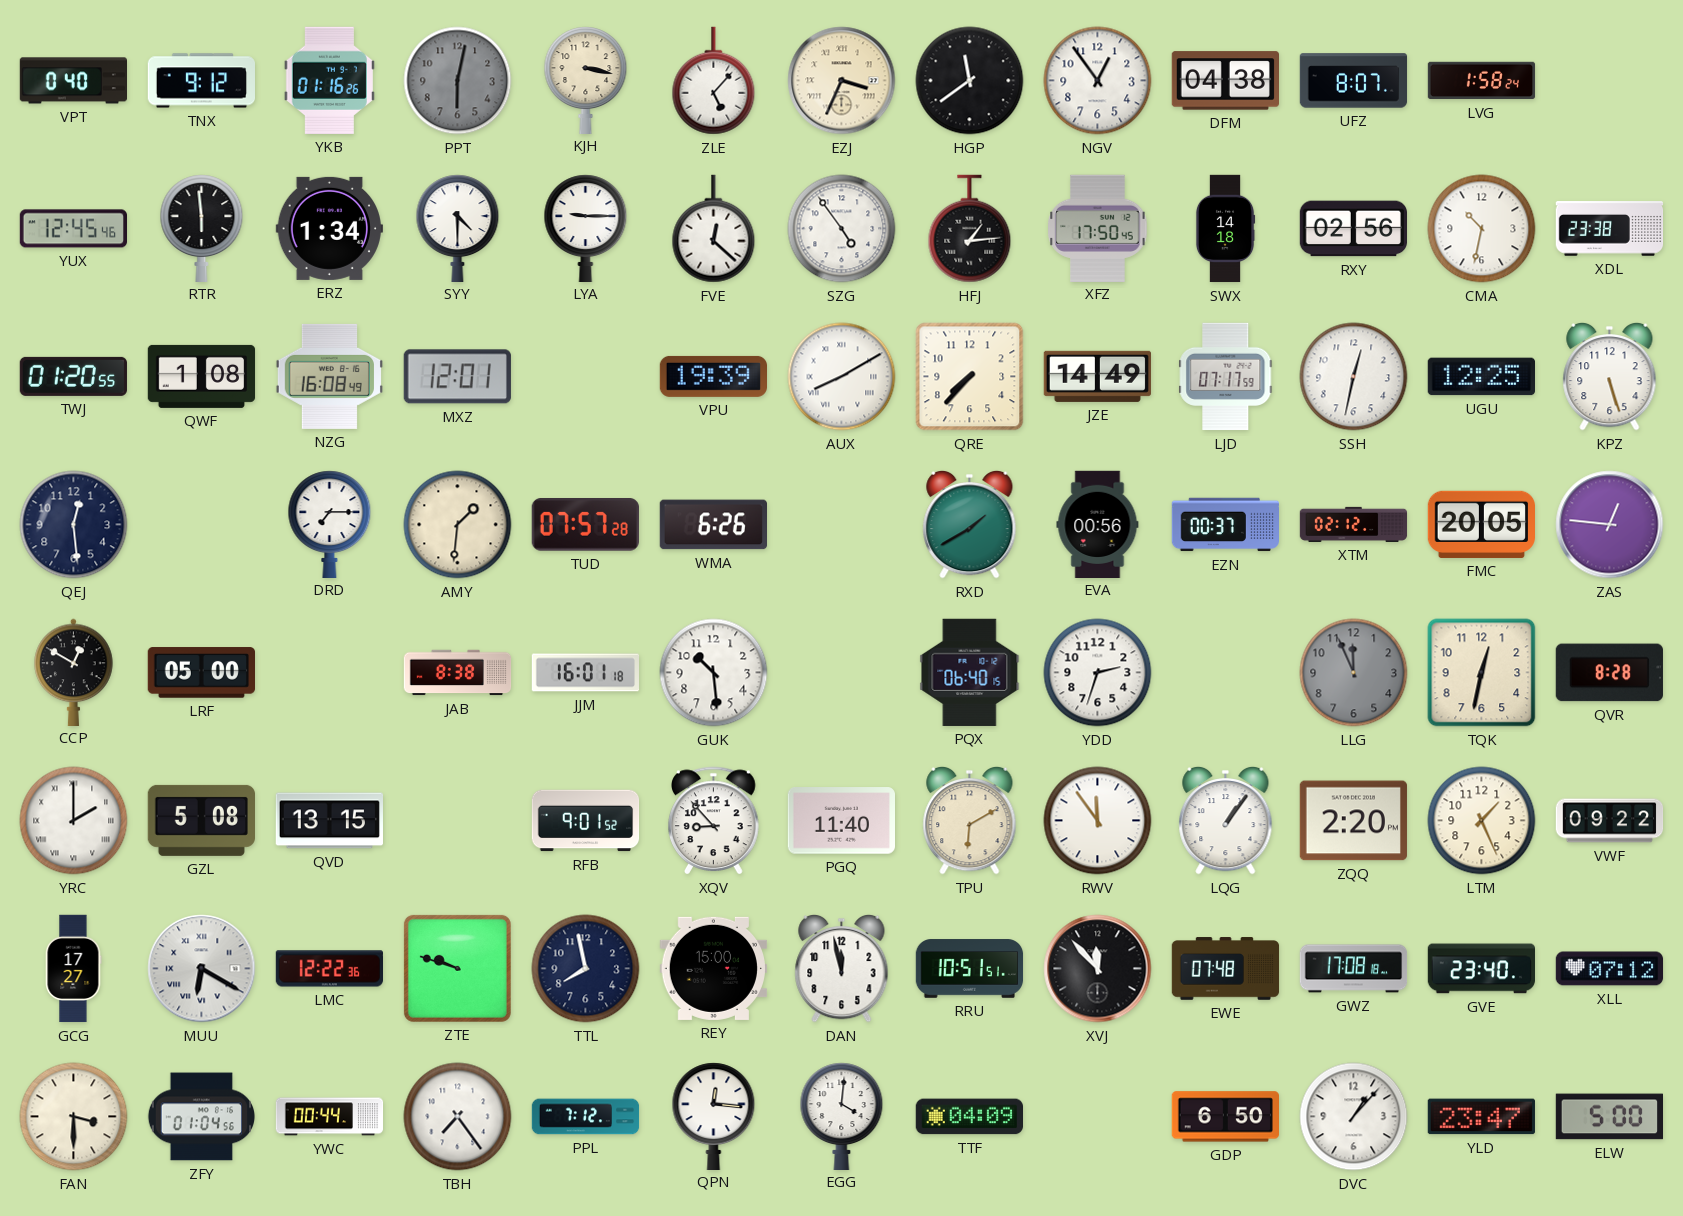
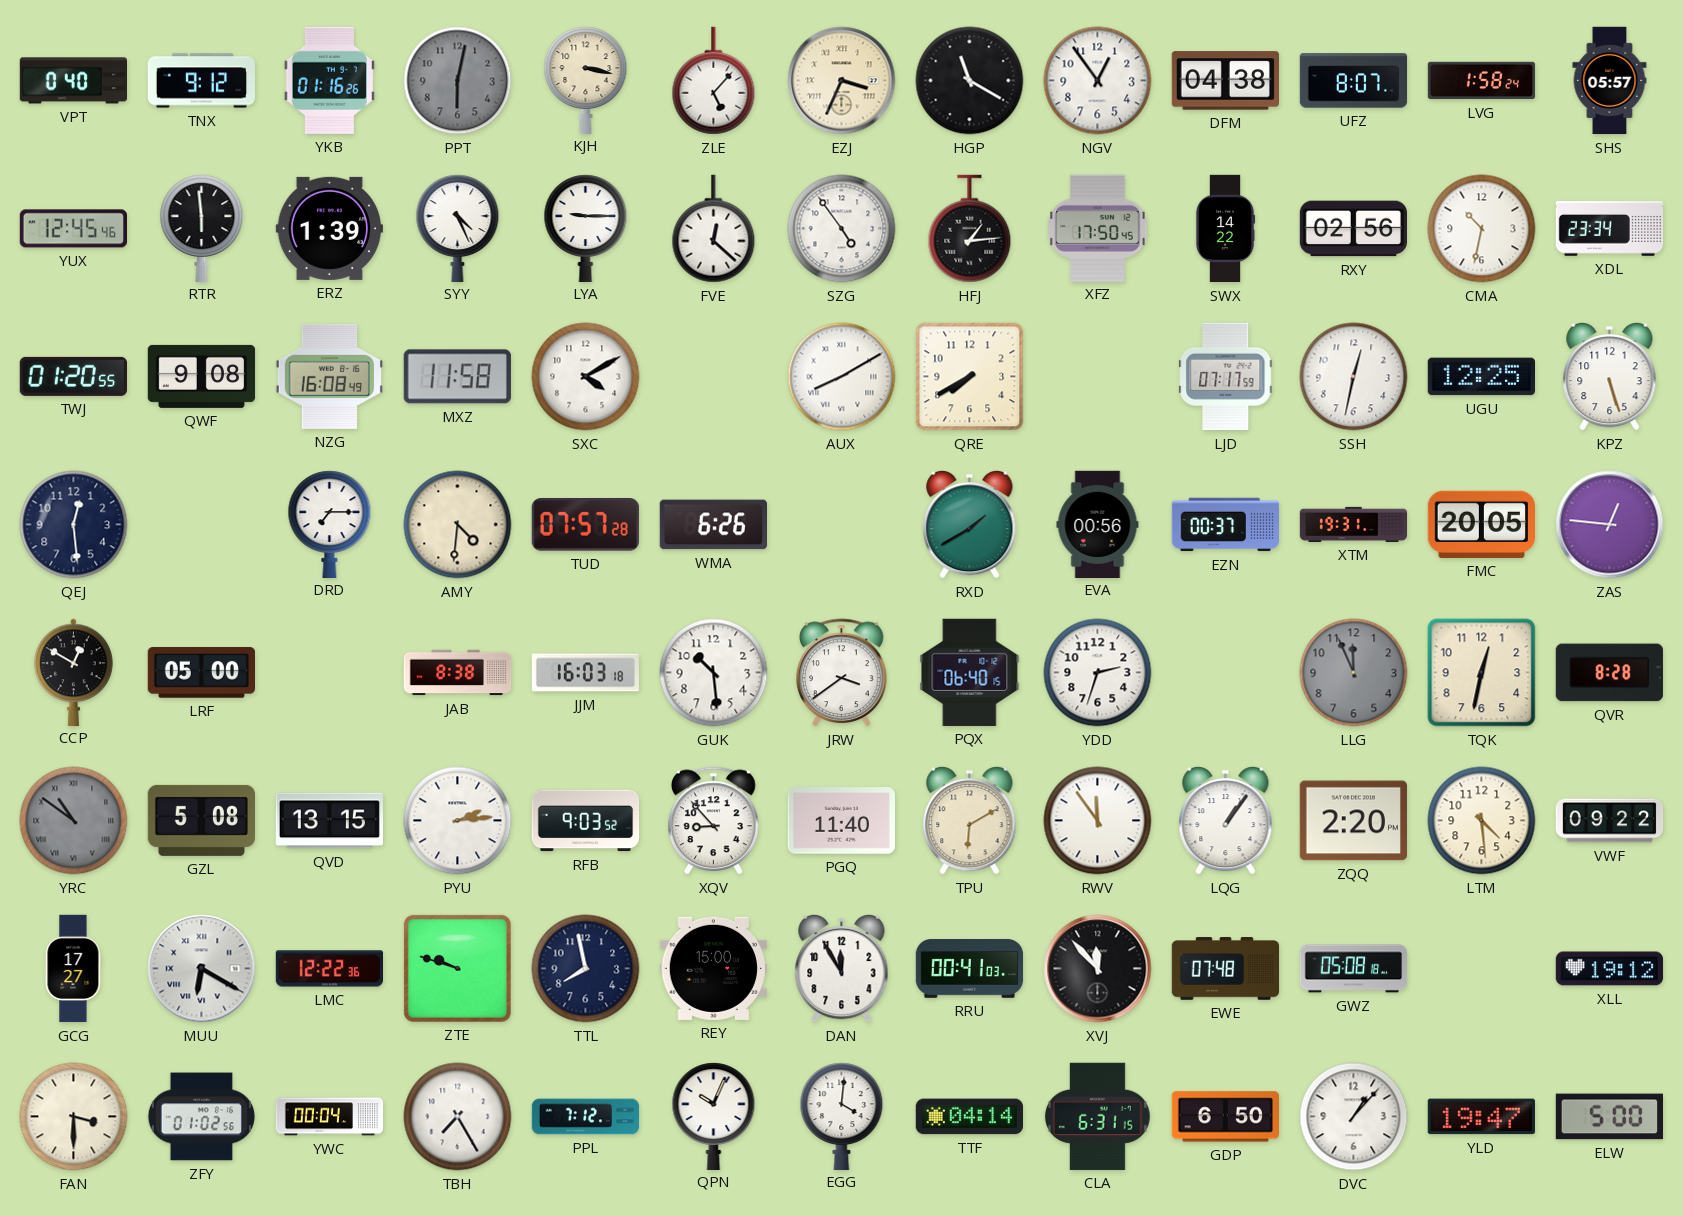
HGP: 11:39 -> 11:20 (970, 81)
SHS: none -> 05:57 (1610, 81)
ERZ: 1:34 -> 1:39 (329, 228)
SYY: 4:30 -> 4:26 (458, 228)
SWX: 14:18 -> 14:22 (1225, 229)
XDL: 23:38 -> 23:34 (1610, 229)
QWF: 1:08 -> 9:08 (202, 376)
MXZ: 12:01 -> 11:58 (457, 377)
SXC: none -> 4:10 (586, 377)
VPU: 19:39 -> none (713, 376)
QRE: 7:37 -> 7:40 (970, 377)
JZE: 14:49 -> none (1097, 376)
AMY: 1:31 -> 4:31 (458, 525)
XTM: 02:12 -> 19:31 (1354, 524)
JJM: 16:01 -> 16:03 (586, 673)
JRW: none -> 3:39 (842, 673)
YRC: 2:00 -> 10:51 (74, 821)
YRC dial: white -> grey (74, 821)
PYU: none -> 2:14 (458, 821)
RFB: 9:01 -> 9:03 (586, 821)
LTM: 1:26 -> 4:29 (1482, 821)
DAN: 11:58 -> 11:55 (842, 968)
RRU: 10:51 -> 00:41 (970, 969)
GWZ: 17:08 -> 05:08 (1354, 969)
GVE: 23:40 -> none (1481, 969)
XLL: 07:12 -> 19:12 (1610, 969)
ZFY: 01:04 -> 01:02 (201, 1117)
YWC: 00:44 -> 00:04 (330, 1117)
TBH: 7:24 -> 7:25 (458, 1117)
QPN: 12:16 -> 10:04 (714, 1116)
TTF: 04:09 -> 04:14 (969, 1117)
CLA: none -> 6:31 (1097, 1116)
YLD: 23:47 -> 19:47 (1481, 1117)
